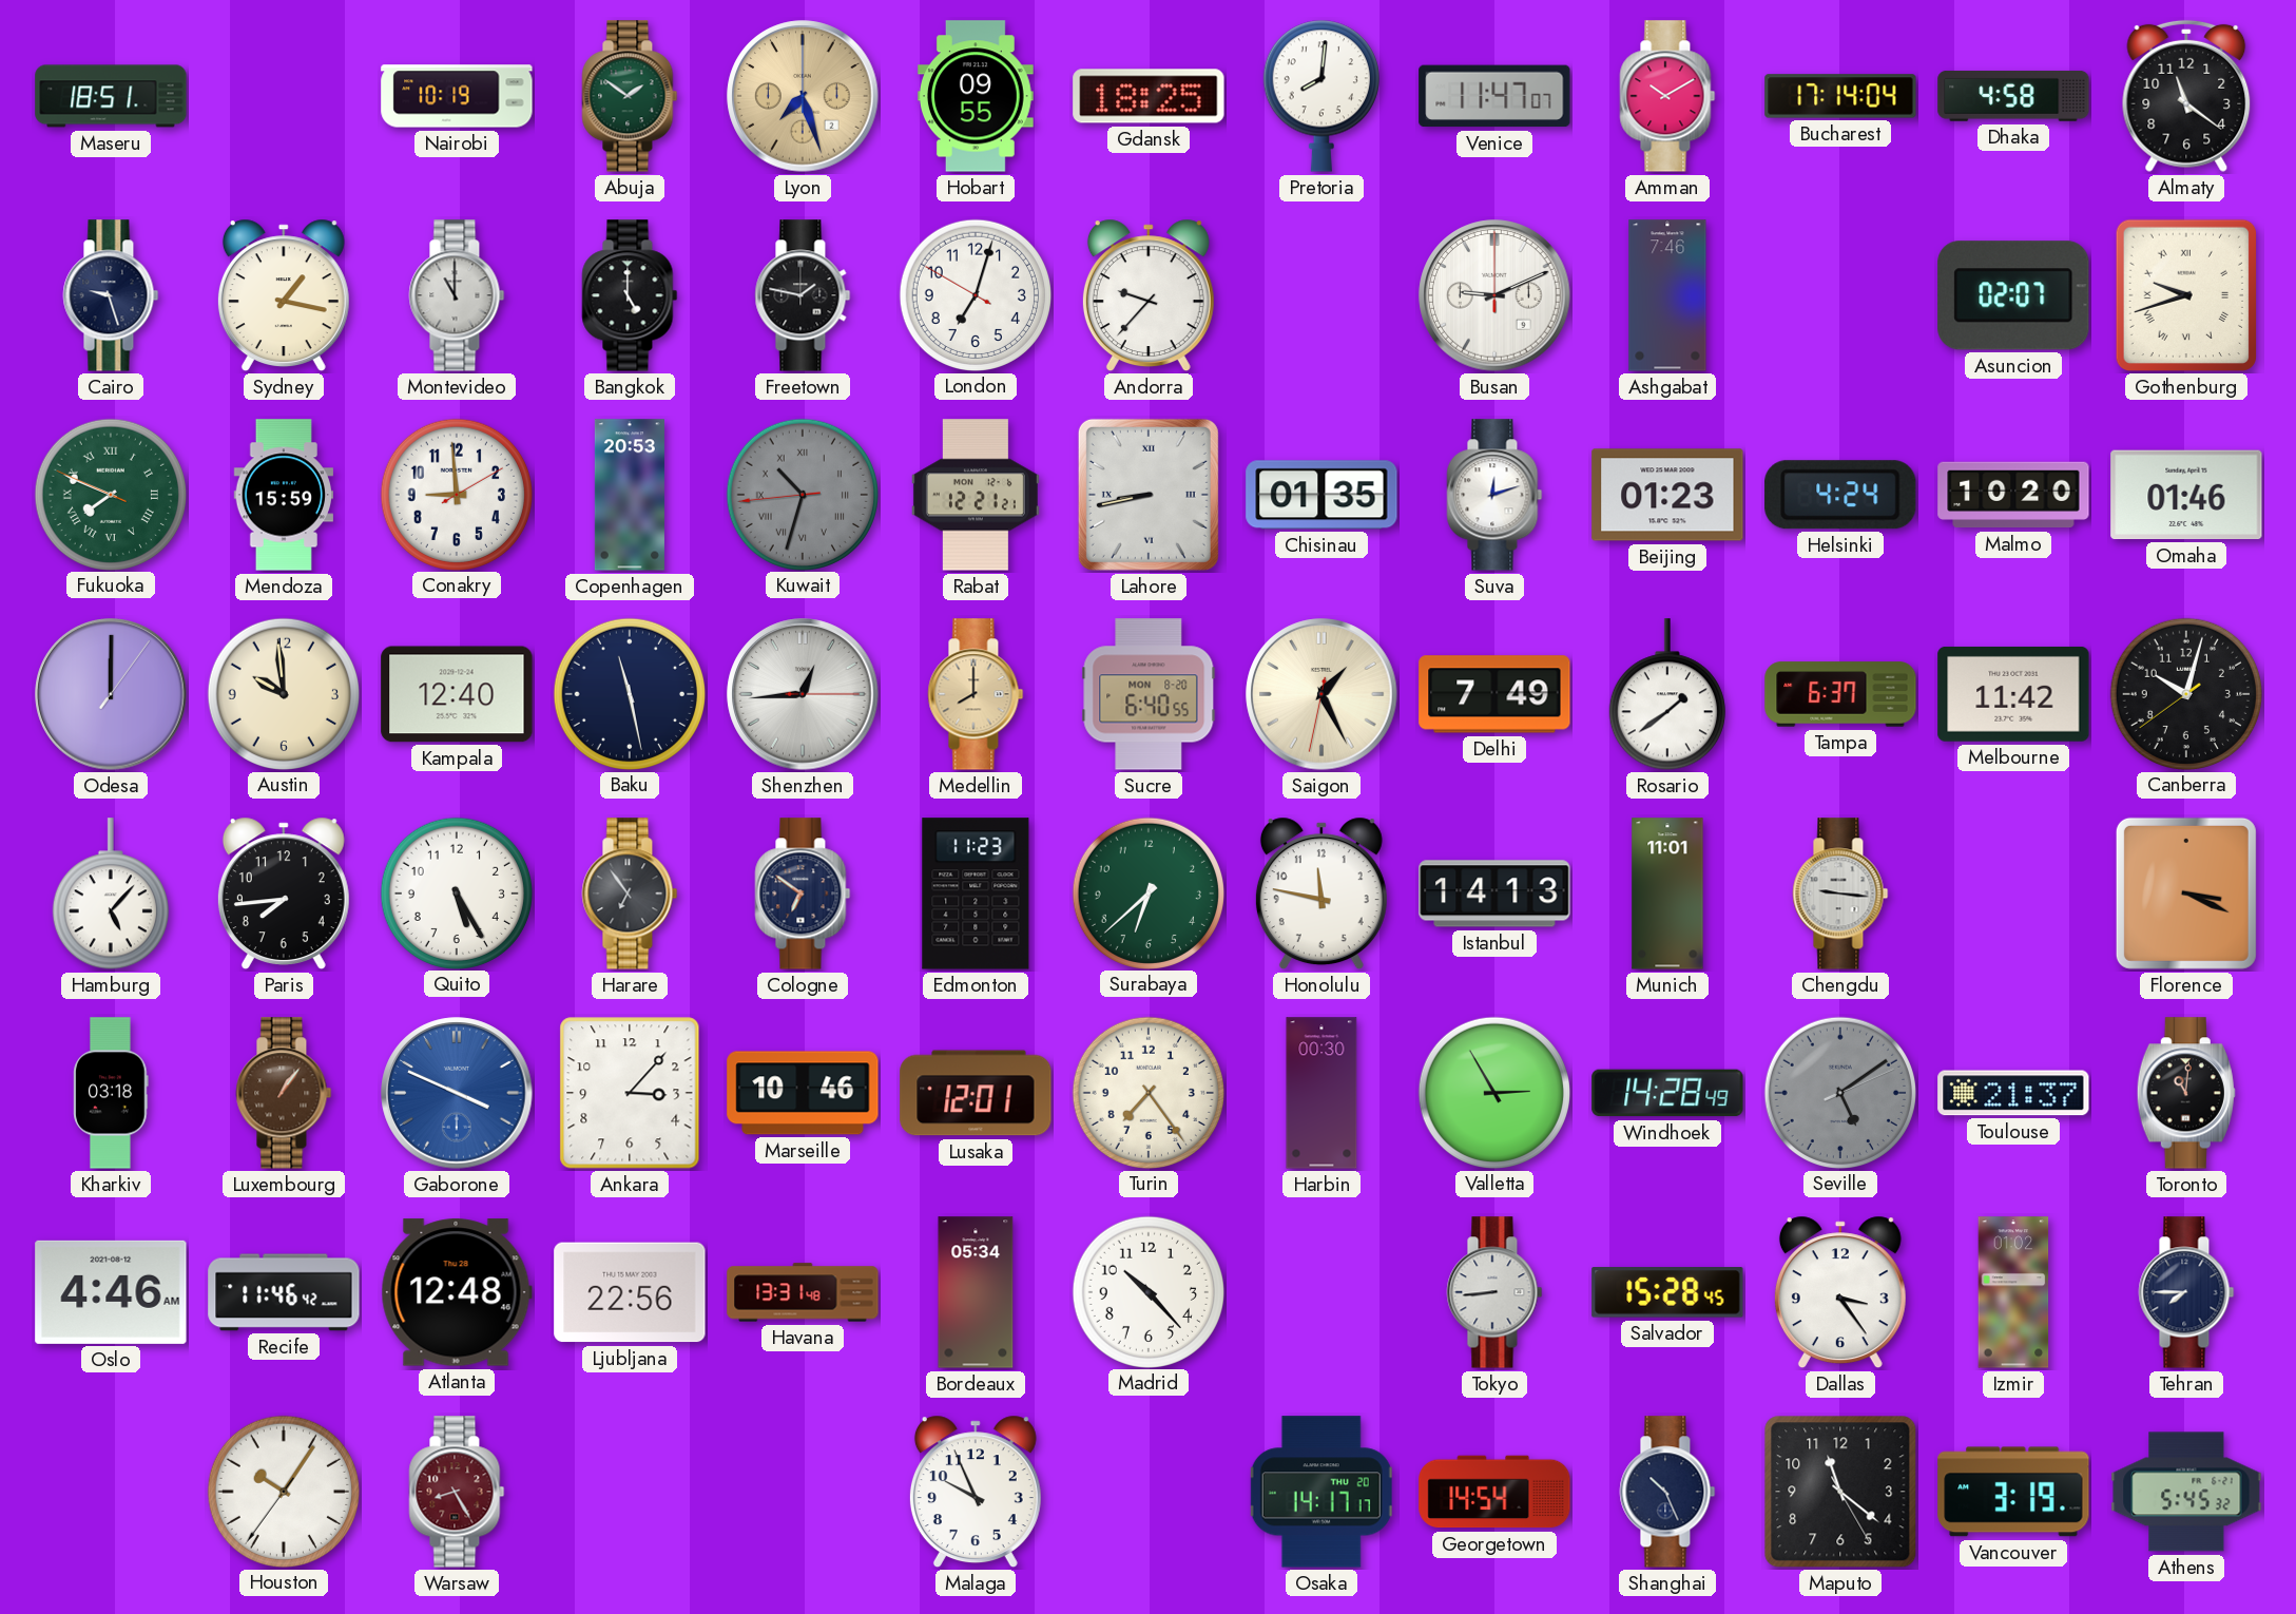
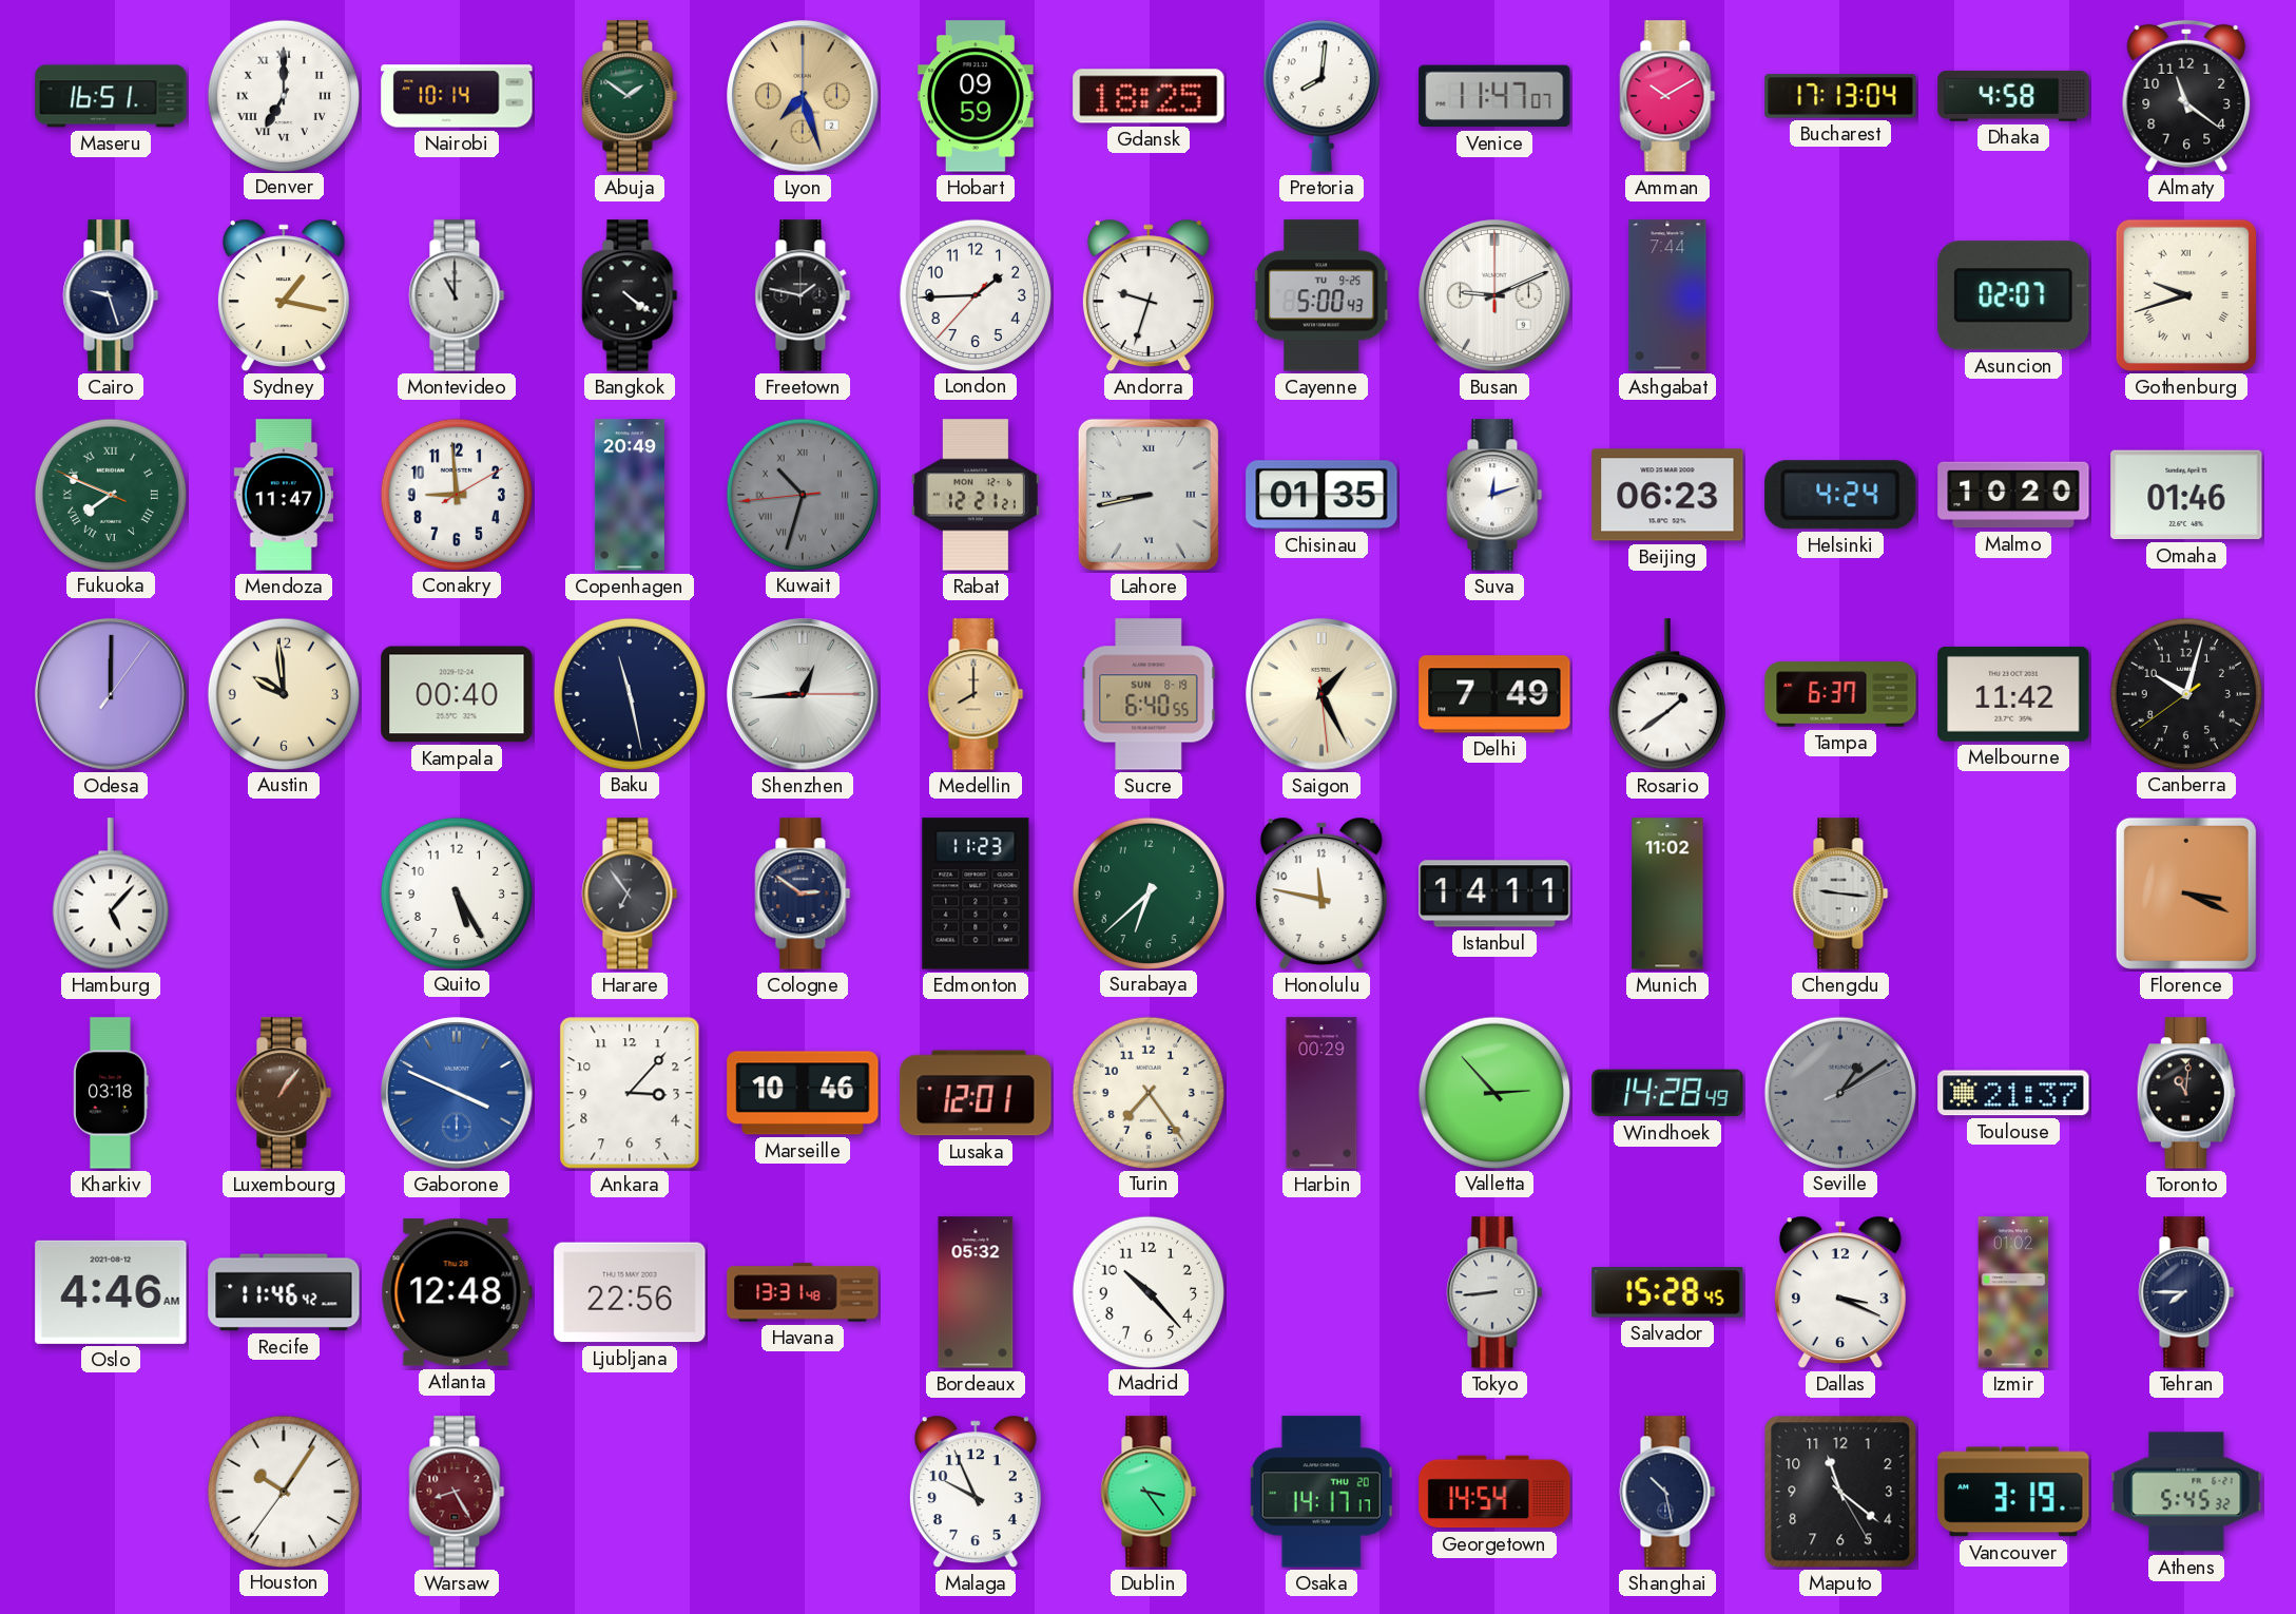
Maseru: 18:51 -> 16:51 (111, 96)
Denver: none -> 7:00 (283, 95)
Nairobi: 10:19 -> 10:14 (457, 96)
Hobart: 09:55 -> 09:59 (976, 96)
Bucharest: 17:14 -> 17:13 (1840, 96)
Bangkok: 5:00 -> 4:21 (630, 295)
London: 7:02 -> 1:44 (975, 294)
Andorra: 9:37 -> 9:33 (1149, 295)
Cayenne: none -> 5:00 (1323, 295)
Ashgabat: 7:46 -> 7:44 (1667, 295)
Mendoza: 15:59 -> 11:47 (284, 495)
Copenhagen: 20:53 -> 20:49 (630, 495)
Beijing: 01:23 -> 06:23 (1667, 495)
Kampala: 12:40 -> 00:40 (457, 694)
Sucre date: MON 8-20 -> SUN 8-19 (1149, 694)
Saigon: 1:25:32 -> 1:25:29 (1321, 694)
Paris: 7:44 -> none (284, 894)
Cologne: 6:51 -> 2:51 (803, 894)
Istanbul: 14:13 -> 14:11 (1494, 894)
Munich: 11:01 -> 11:02 (1667, 894)
Harbin: 00:30 -> 00:29 (1321, 1093)
Valletta: 2:55 -> 2:53 (1493, 1092)
Seville: 5:09 -> 1:09 (1839, 1092)
Bordeaux: 05:34 -> 05:32 (976, 1292)
Dallas: 3:24 -> 3:19 (1840, 1292)
Dublin: none -> 3:24 (1149, 1492)
Shanghai: 10:26 -> 10:28 (1667, 1492)
